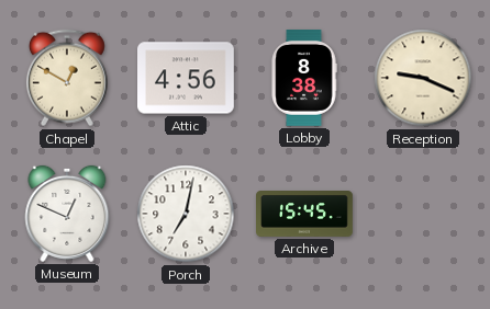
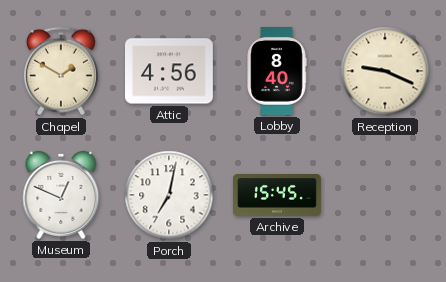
Chapel: 12:50 -> 1:50 (61, 71)
Lobby: 8:38 -> 8:40 (277, 72)
